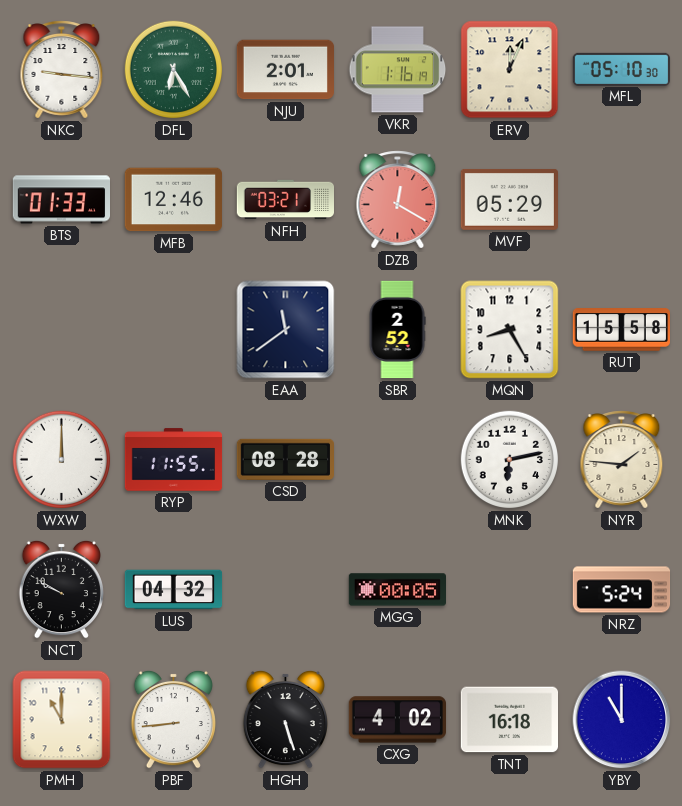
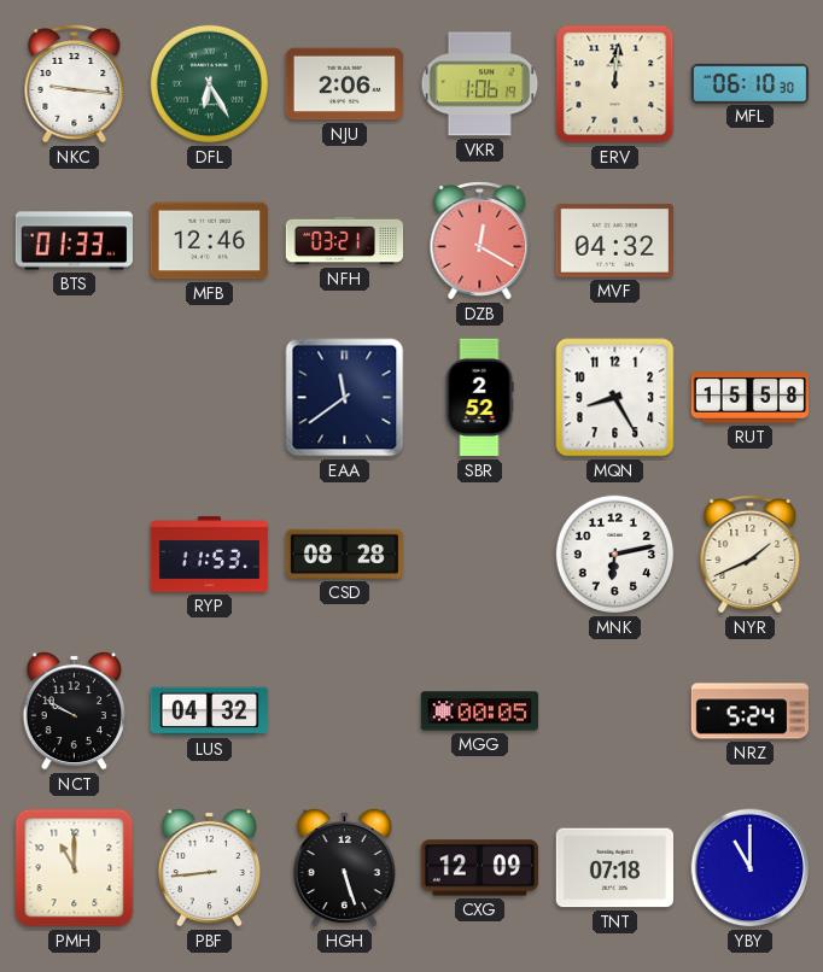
NJU: 2:01 -> 2:06 (344, 84)
VKR: 1:16 -> 1:06 (480, 84)
ERV: 12:04 -> 12:01 (615, 84)
MFL: 05:10 -> 06:10 (751, 83)
MVF: 05:29 -> 04:32 (614, 240)
WXW: 12:00 -> none (62, 460)
RYP: 11:55 -> 11:53 (210, 555)
NYR: 1:46 -> 1:41 (751, 555)
CXG: 4:02 -> 12:09 (479, 868)
TNT: 16:18 -> 07:18 (614, 868)
